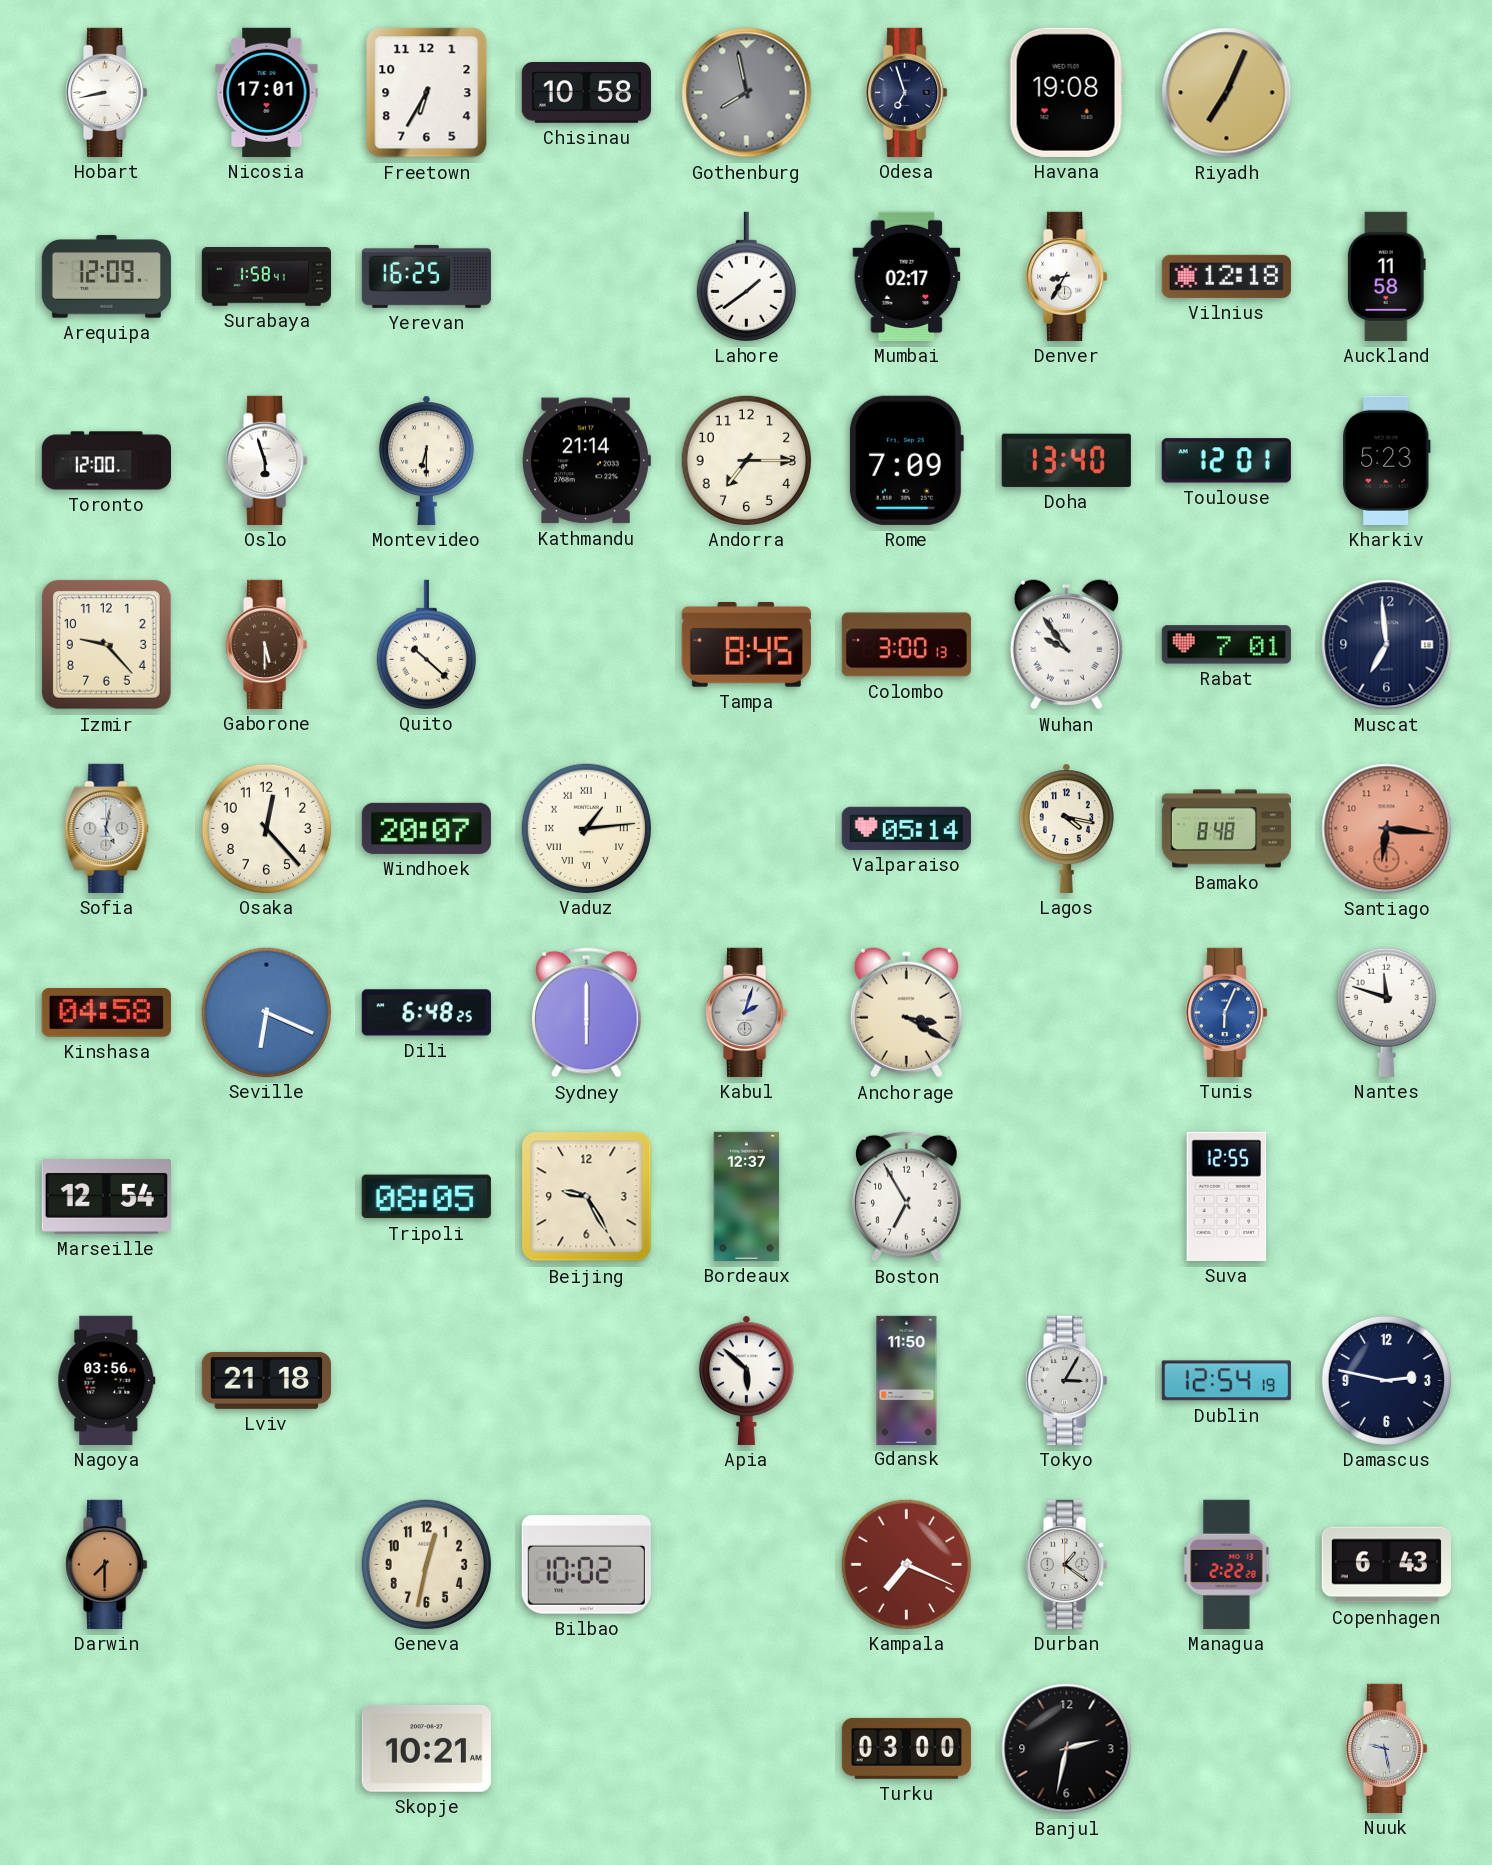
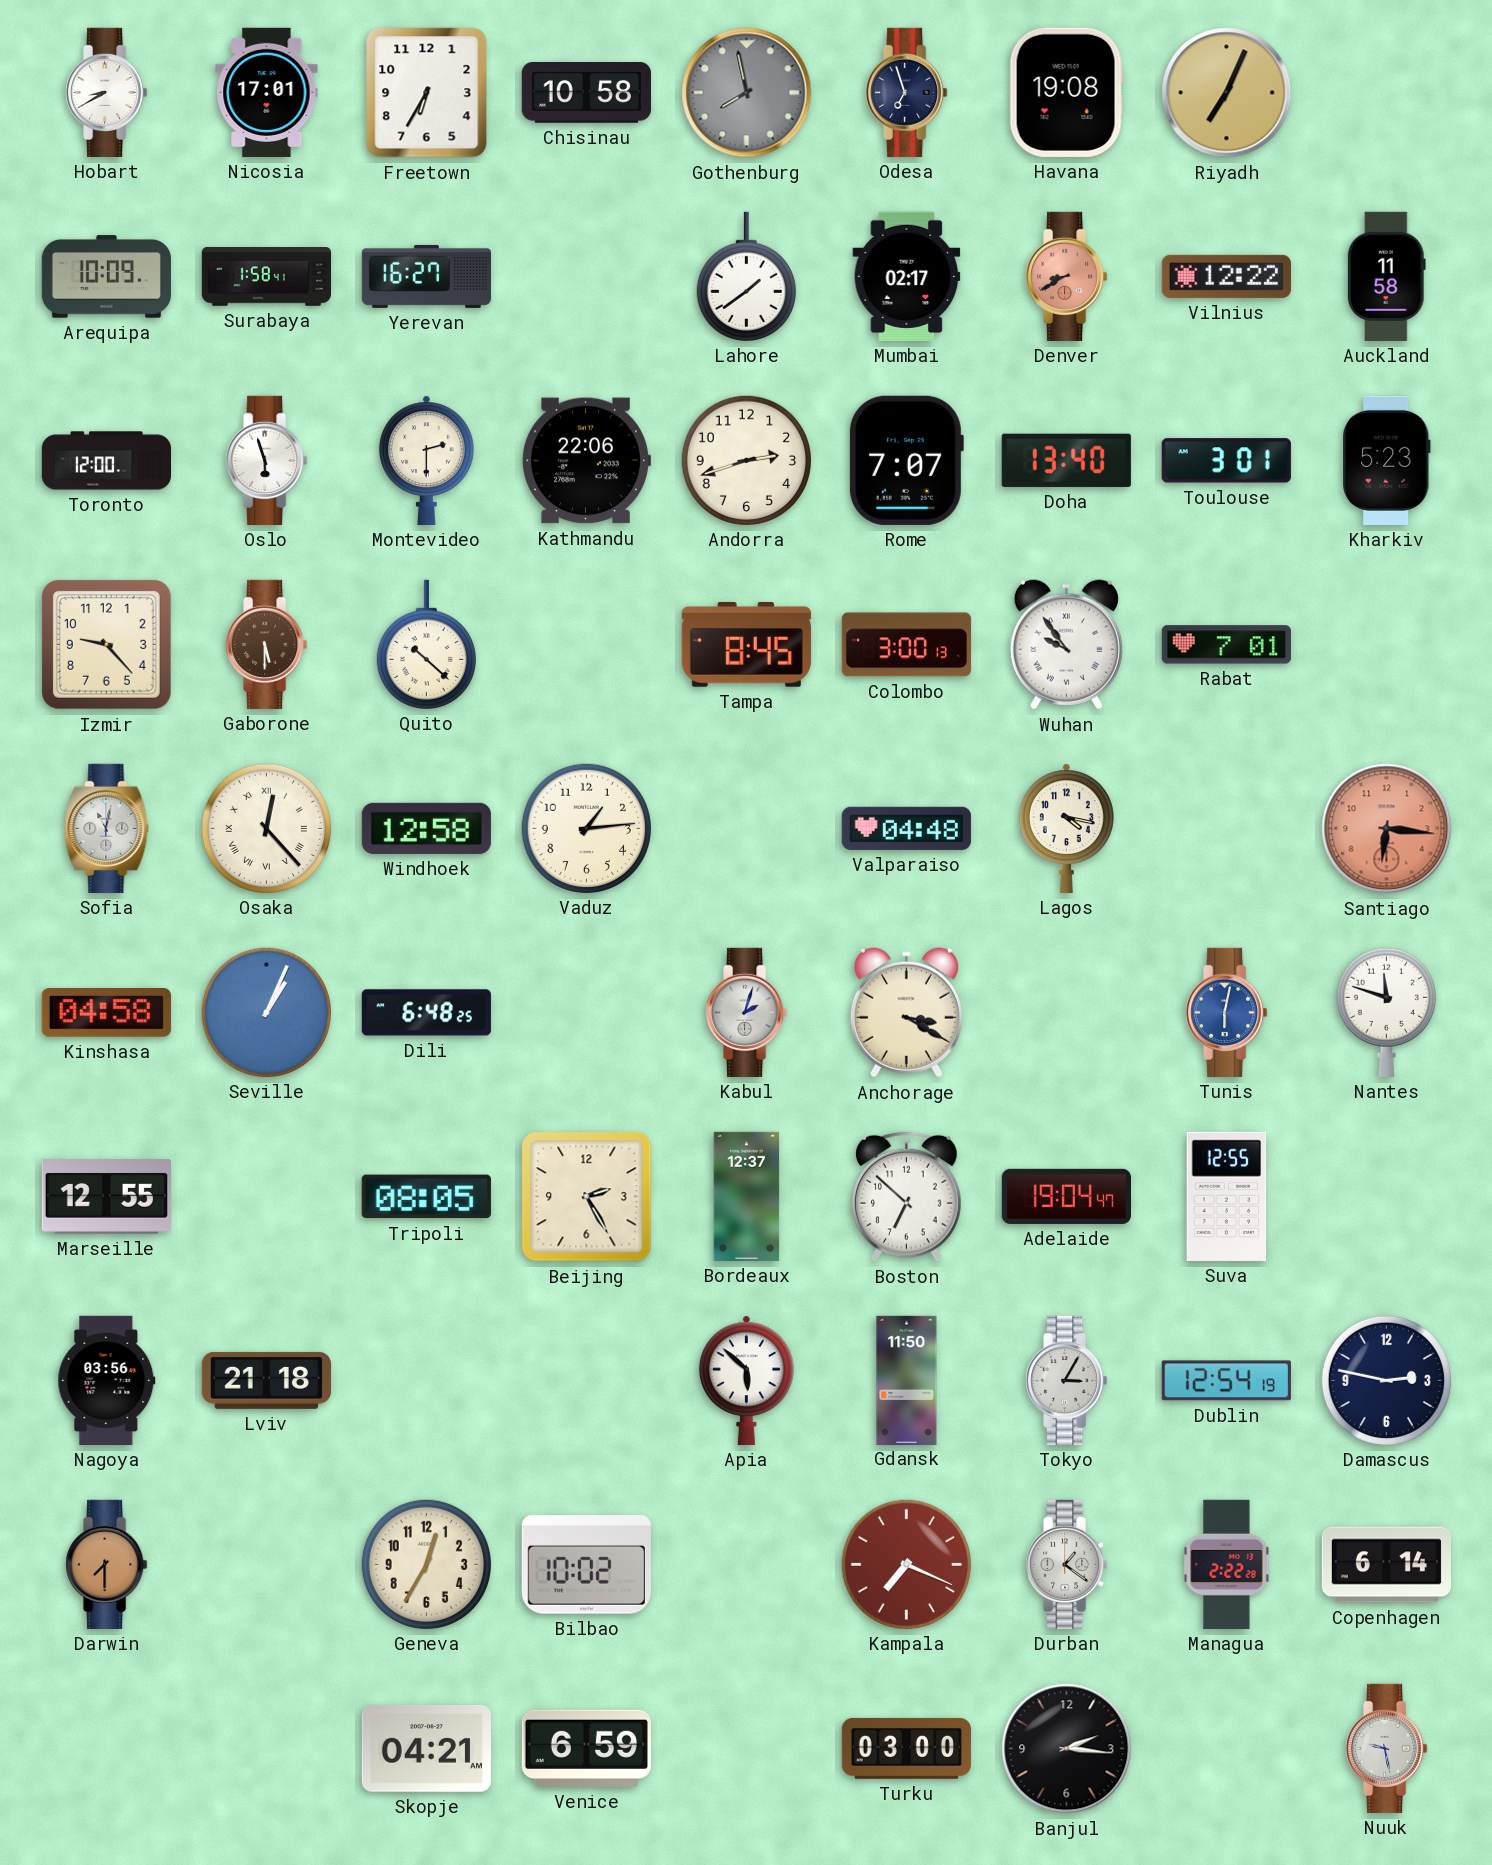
Hobart: 8:43 -> 8:40 (107, 92)
Arequipa: 12:09 -> 10:09 (106, 277)
Yerevan: 16:25 -> 16:27 (426, 276)
Denver: 8:35 -> 8:40 (1067, 276)
Denver dial: white -> salmon (1067, 276)
Vilnius: 12:18 -> 12:22 (1226, 276)
Montevideo: 6:30 -> 2:30 (426, 460)
Kathmandu: 21:14 -> 22:06 (586, 461)
Andorra: 7:15 -> 2:42 (746, 460)
Rome: 7:09 -> 7:07 (906, 460)
Toulouse: 12:01 -> 3:01 (1226, 461)
Muscat: 6:59 -> none (1387, 645)
Sofia: 5:02 -> 11:02 (107, 828)
Osaka numerals: Arabic -> Roman (266, 828)
Windhoek: 20:07 -> 12:58 (426, 828)
Vaduz numerals: Roman -> Arabic (586, 828)
Valparaiso: 05:14 -> 04:48 (906, 828)
Bamako: 8:48 -> none (1226, 829)
Seville: 6:19 -> 1:04 (266, 1012)
Sydney: 6:00 -> none (587, 1012)
Tunis: 6:04 -> 6:02 (1227, 1012)
Marseille: 12:54 -> 12:55 (106, 1197)
Beijing: 9:25 -> 2:25 (587, 1197)
Boston: 6:55 -> 6:52 (907, 1196)
Adelaide: none -> 19:04 (1066, 1196)
Geneva: 12:32 -> 12:35 (426, 1564)
Copenhagen: 6:43 -> 6:14 (1386, 1565)
Skopje: 10:21 -> 04:21 (426, 1749)
Venice: none -> 6:59 (586, 1748)
Banjul: 2:32 -> 2:16 (1067, 1749)
